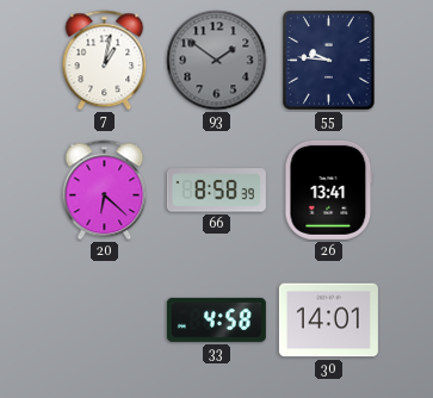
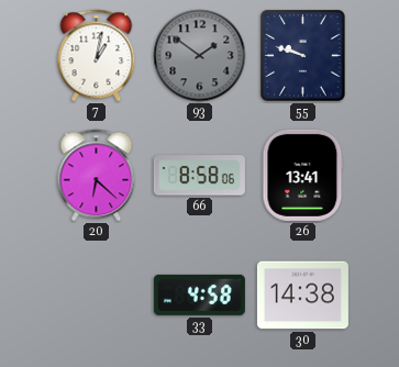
55: 9:46 -> 9:48 (303, 56)
66: 8:58:39 -> 8:58:06 (199, 176)
30: 14:01 -> 14:38 (302, 296)
